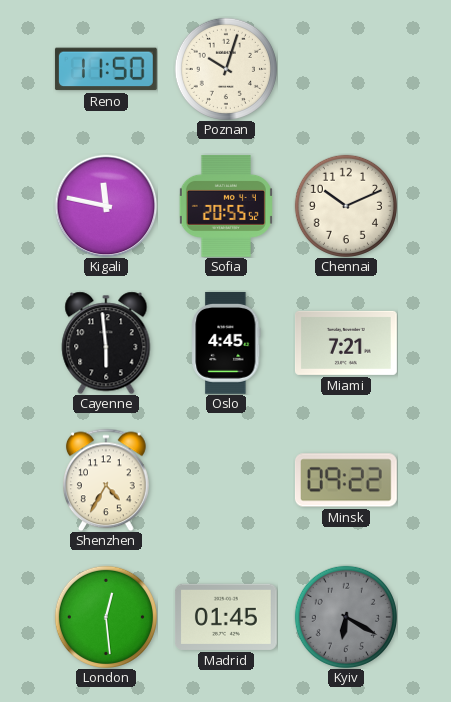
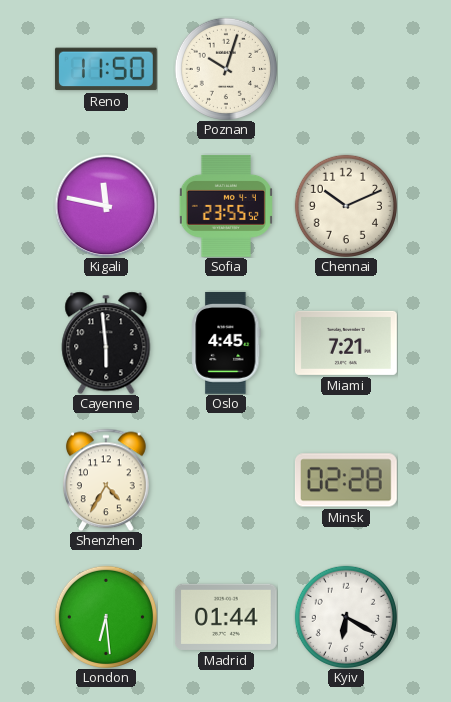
Sofia: 20:55 -> 23:55 (226, 206)
Minsk: 09:22 -> 02:28 (346, 480)
London: 12:29 -> 6:29 (106, 617)
Madrid: 01:45 -> 01:44 (226, 617)
Kyiv dial: grey -> white (346, 617)
